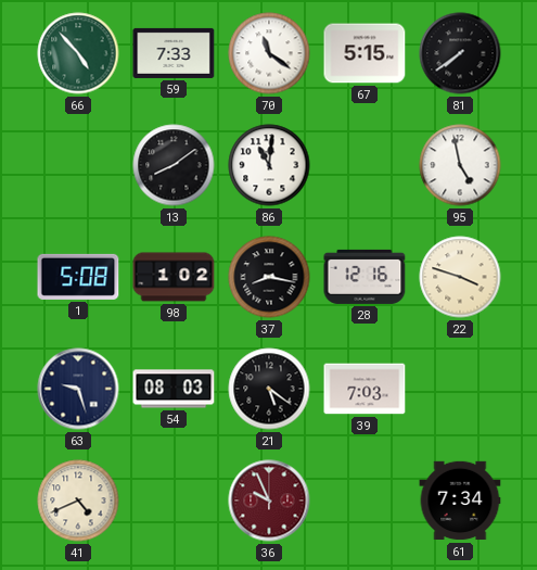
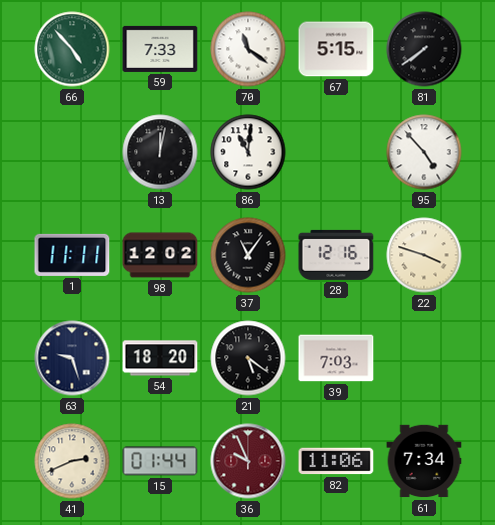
13: 8:09 -> 12:02 (160, 152)
95: 4:58 -> 4:53 (424, 152)
1: 5:08 -> 11:11 (72, 255)
98: 1:02 -> 12:02 (160, 255)
37: 8:17 -> 11:06 (248, 255)
54: 08:03 -> 18:20 (160, 358)
41: 4:41 -> 2:41 (72, 461)
15: none -> 01:44 (160, 461)
82: none -> 11:06 (336, 461)
